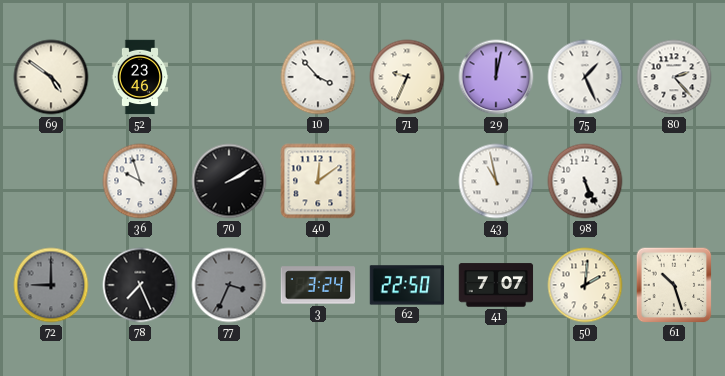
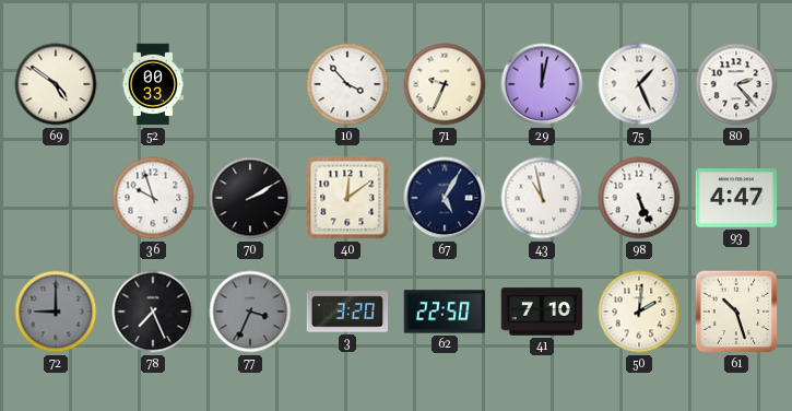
52: 23:46 -> 00:33 (153, 84)
67: none -> 5:05 (445, 198)
93: none -> 4:47 (736, 198)
3: 3:24 -> 3:20 (347, 312)
41: 7:07 -> 7:10 (542, 312)
